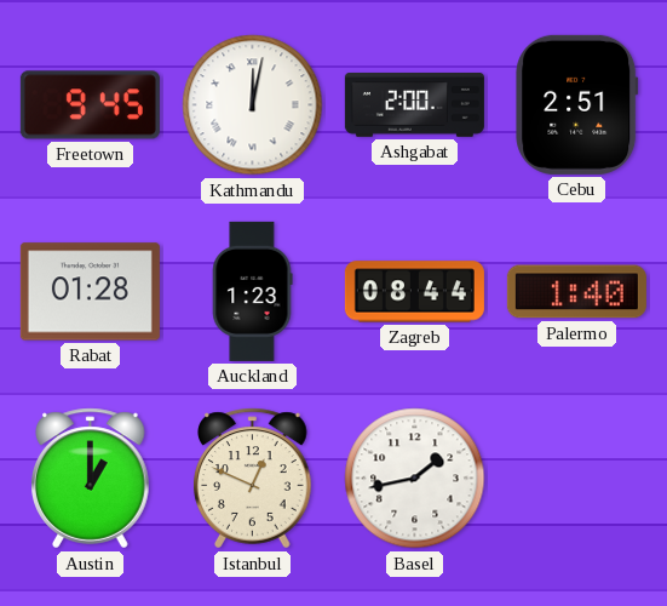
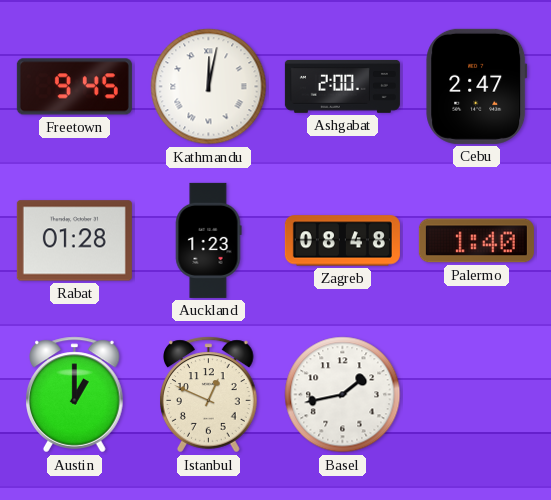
Cebu: 2:51 -> 2:47 (477, 86)
Zagreb: 08:44 -> 08:48 (342, 241)
